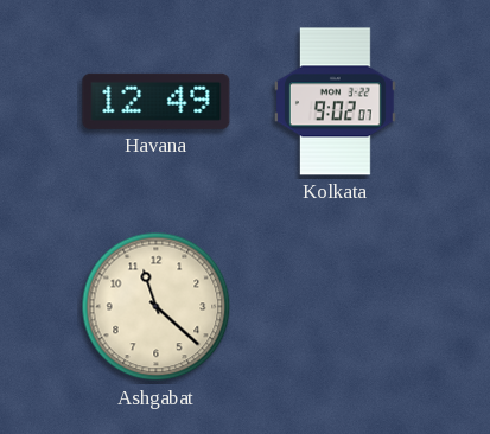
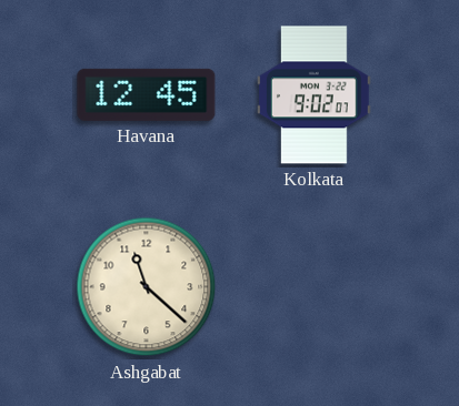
Havana: 12:49 -> 12:45 (147, 94)
